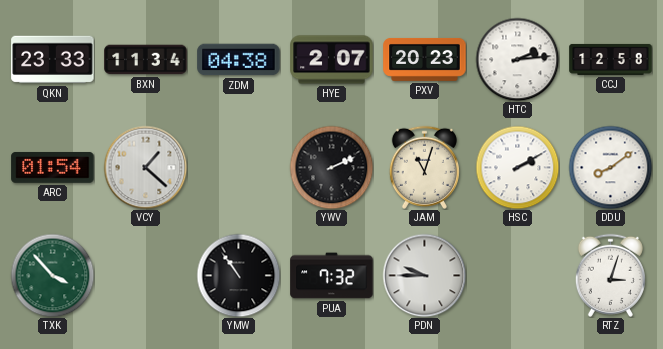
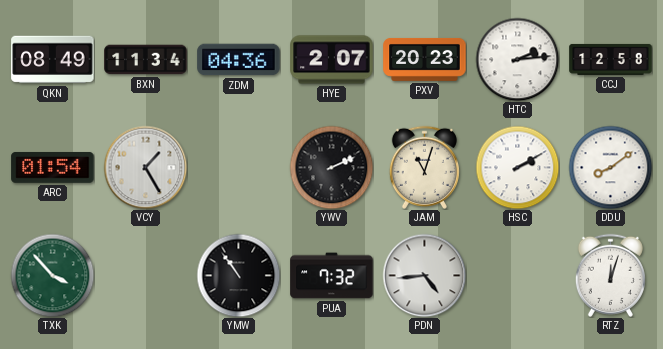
QKN: 23:33 -> 08:49 (53, 60)
ZDM: 04:38 -> 04:36 (239, 60)
VCY: 1:22 -> 1:25 (145, 167)
PDN: 9:45 -> 4:44 (424, 275)
RTZ: 3:03 -> 12:03 (610, 275)
